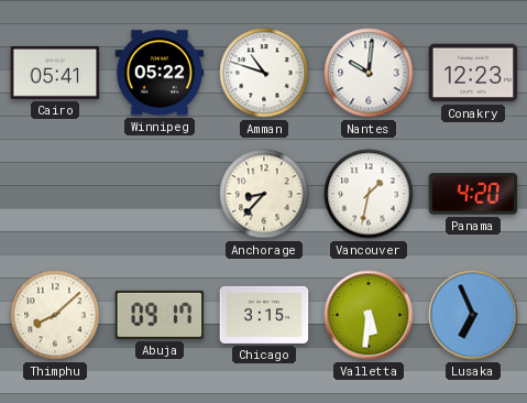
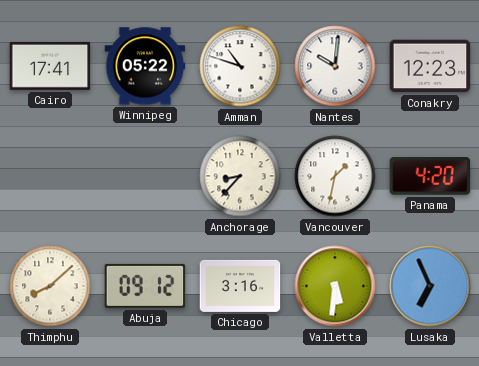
Cairo: 05:41 -> 17:41 (50, 66)
Abuja: 09:17 -> 09:12 (145, 286)
Chicago: 3:15 -> 3:16 (240, 286)
